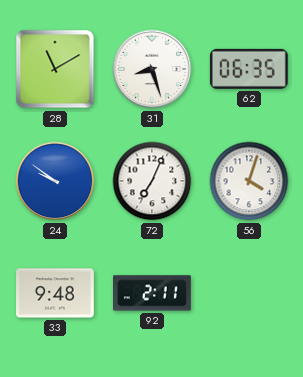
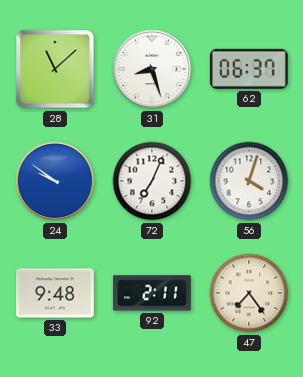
28: 11:10 -> 11:08 (55, 69)
62: 06:35 -> 06:37 (249, 69)
47: none -> 7:24 (249, 293)
